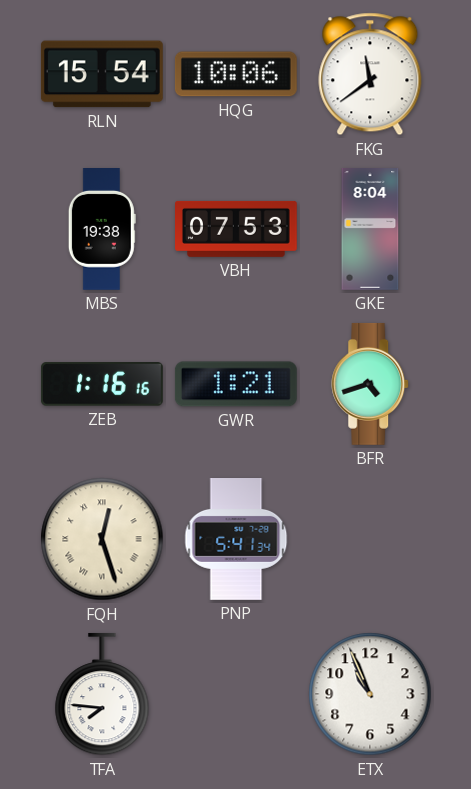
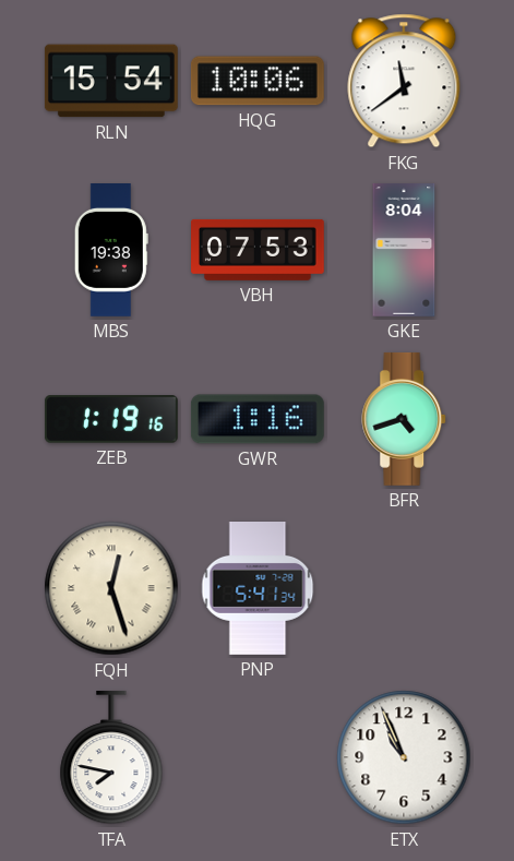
ZEB: 1:16 -> 1:19 (111, 419)
GWR: 1:21 -> 1:16 (258, 419)
TFA: 7:46 -> 7:47 (111, 757)
